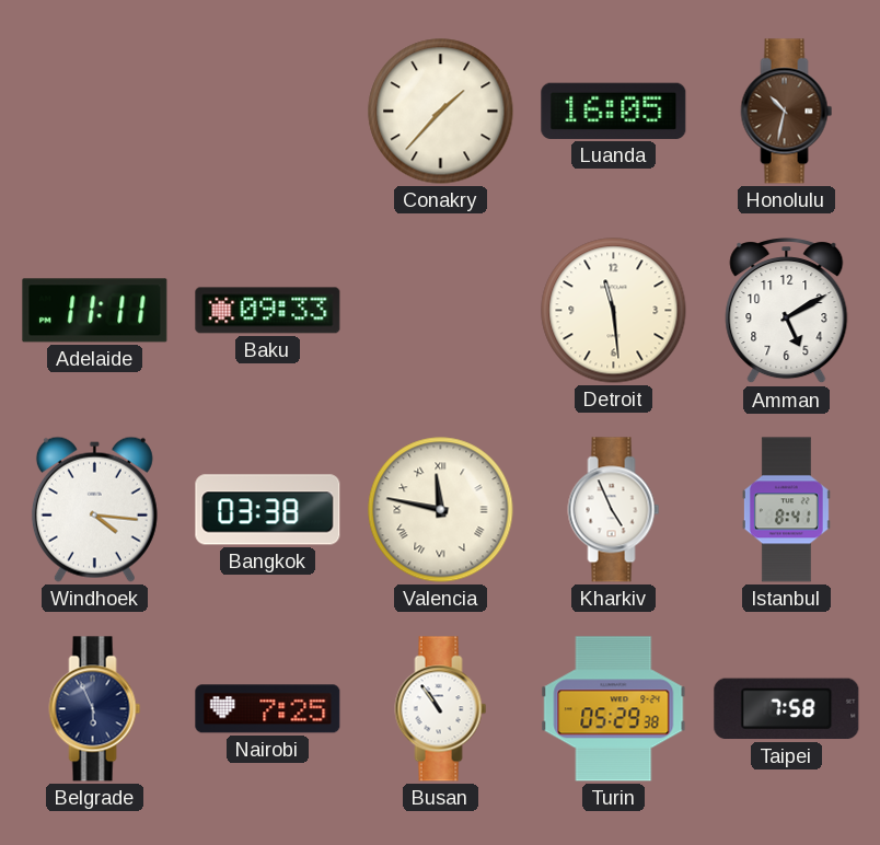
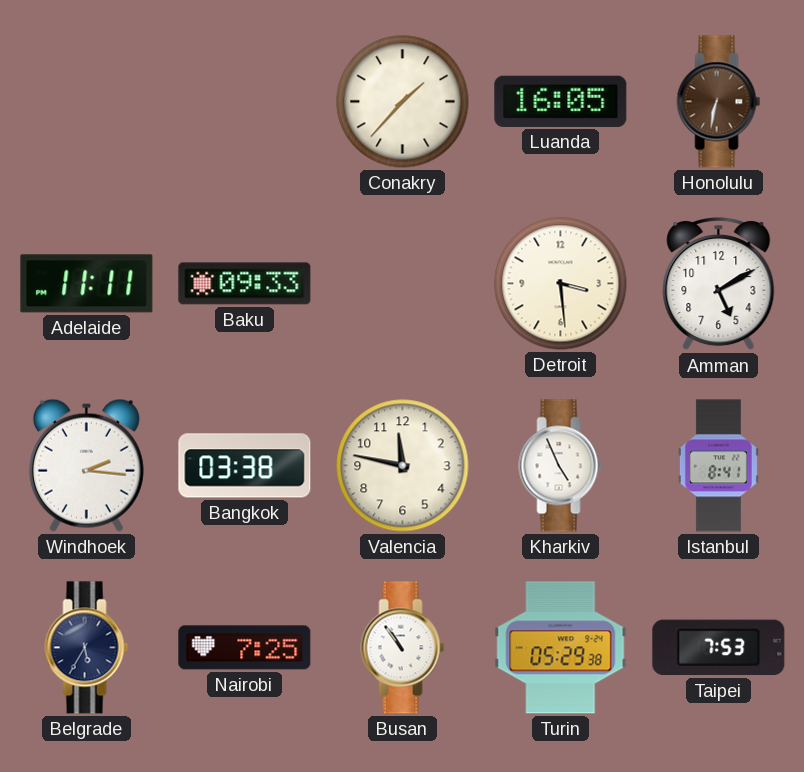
Honolulu: 10:32 -> 6:32 (719, 102)
Detroit: 11:29 -> 3:29 (561, 284)
Windhoek: 4:16 -> 2:16 (86, 465)
Valencia numerals: Roman -> Arabic (403, 466)
Belgrade: 5:56 -> 5:35 (87, 648)
Taipei: 7:58 -> 7:53 (719, 648)
